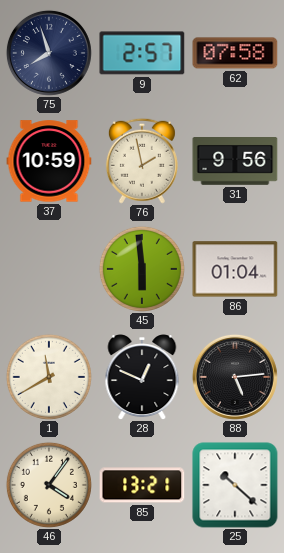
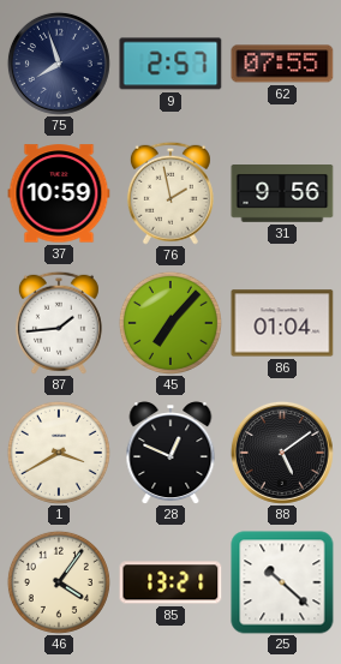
62: 07:58 -> 07:55 (282, 64)
87: none -> 1:44 (59, 323)
45: 5:59 -> 7:07 (170, 323)
1: 11:40 -> 3:40 (59, 453)
88: 5:14 -> 5:09 (282, 453)
